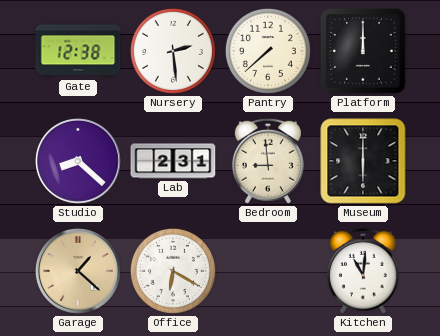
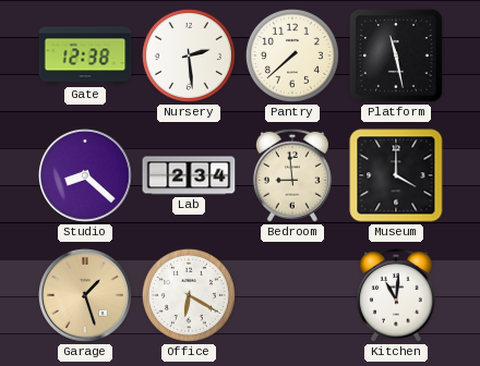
Platform: 12:00 -> 11:28 (396, 56)
Lab: 2:31 -> 2:34 (189, 175)
Museum: 6:00 -> 4:00 (396, 175)
Garage: 1:22 -> 1:27 (85, 295)
